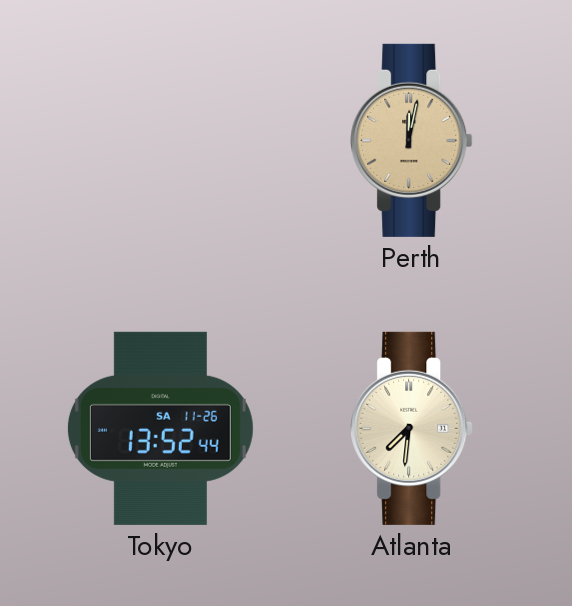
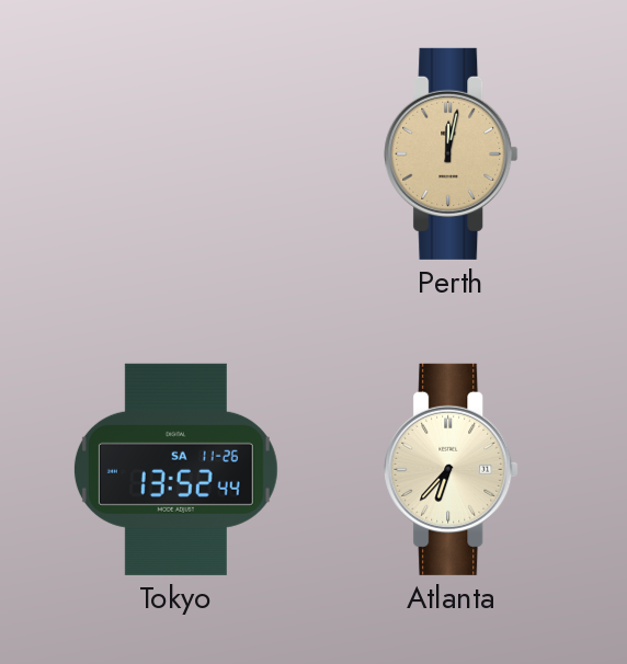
Atlanta: 7:31 -> 6:37 (452, 469)
